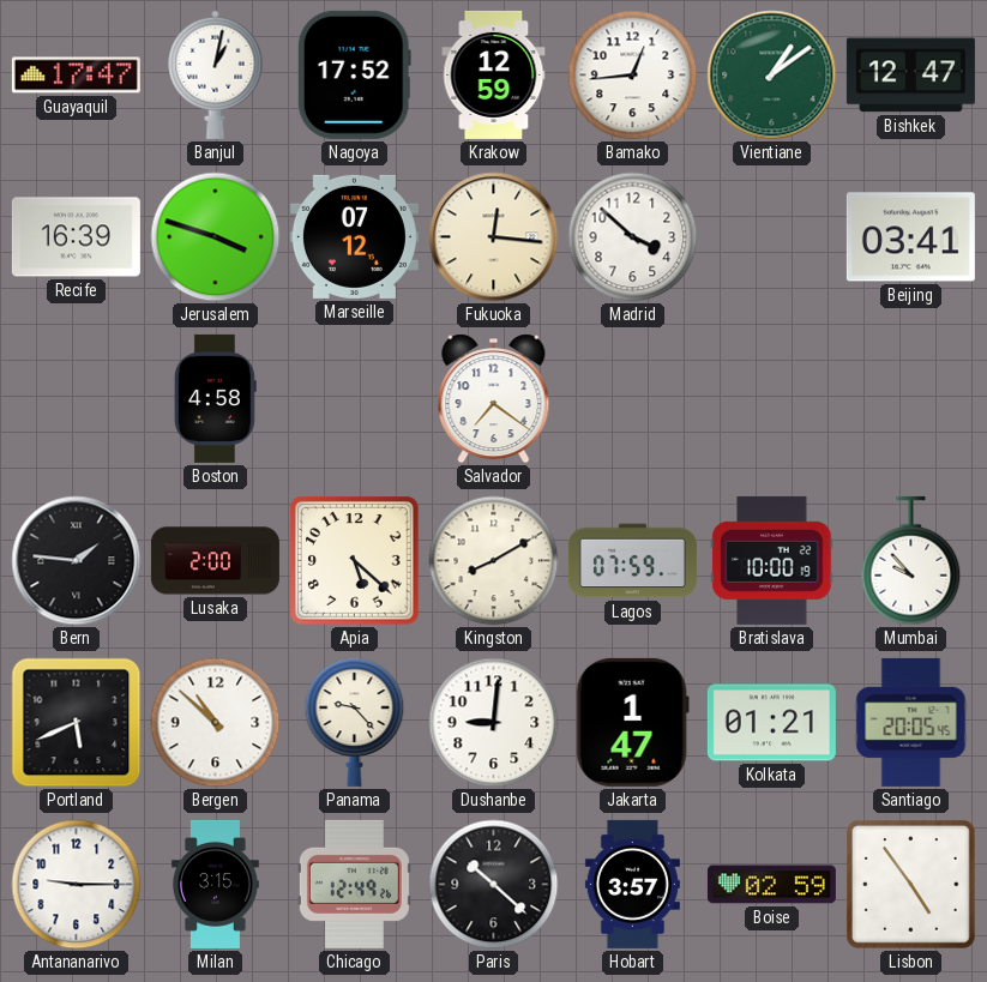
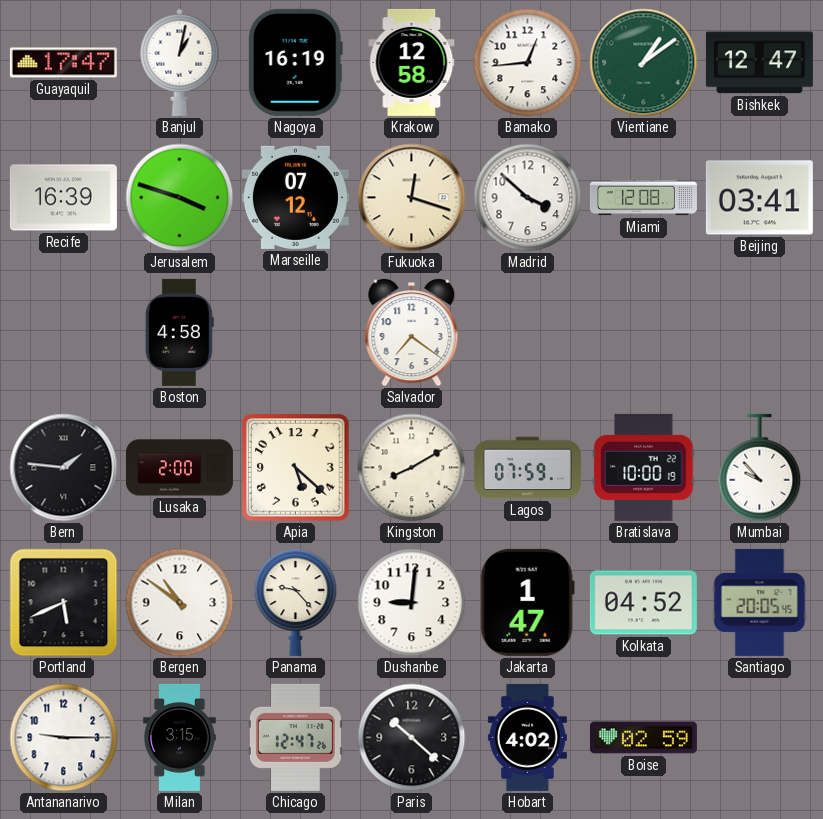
Nagoya: 17:52 -> 16:19 (295, 62)
Krakow: 12:59 -> 12:58 (412, 62)
Fukuoka: 12:16 -> 12:18 (412, 198)
Miami: none -> 12:08 (643, 198)
Bergen: 10:52 -> 10:51 (180, 603)
Kolkata: 01:21 -> 04:52 (643, 603)
Chicago: 12:49 -> 12:47 (295, 737)
Hobart: 3:57 -> 4:02 (527, 737)
Lisbon: 4:54 -> none (911, 885)
